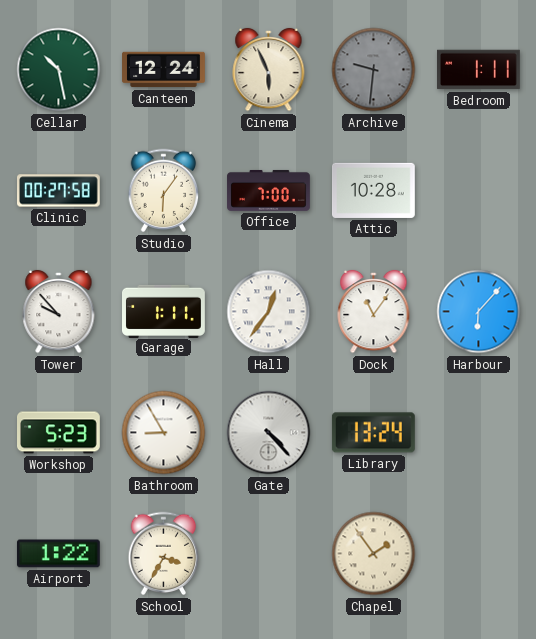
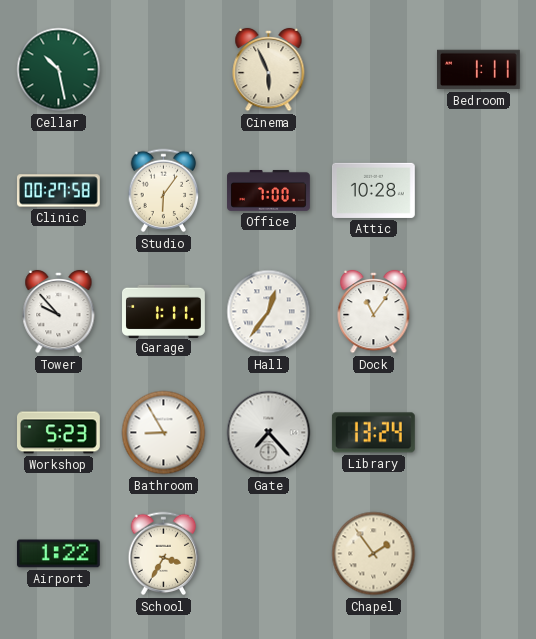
Canteen: 12:24 -> none (164, 70)
Archive: 9:31 -> none (374, 70)
Harbour: 6:07 -> none (479, 312)
Gate: 4:23 -> 7:23 (269, 433)
